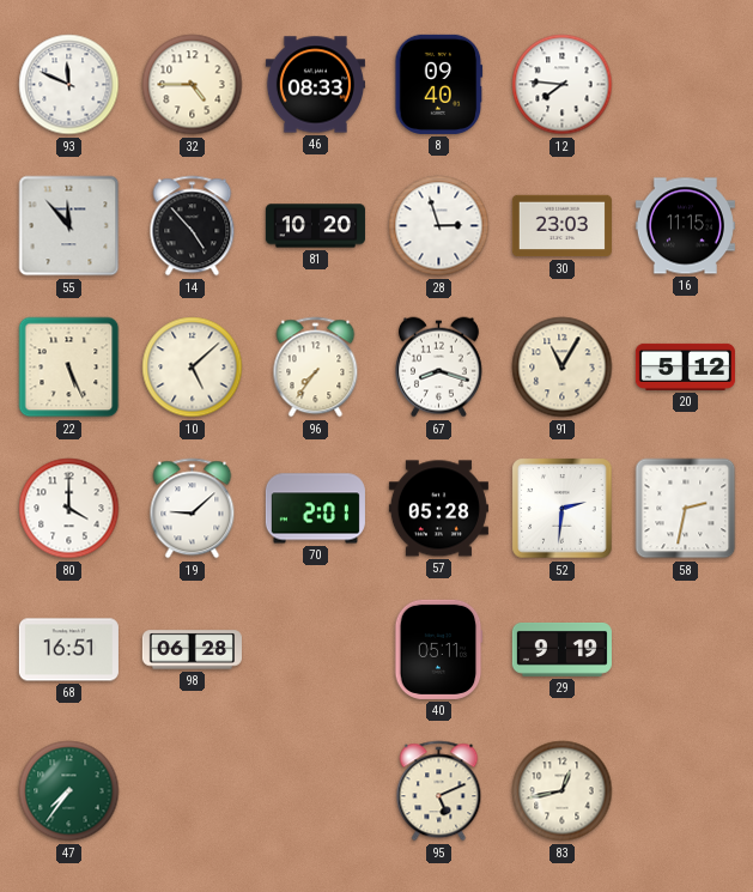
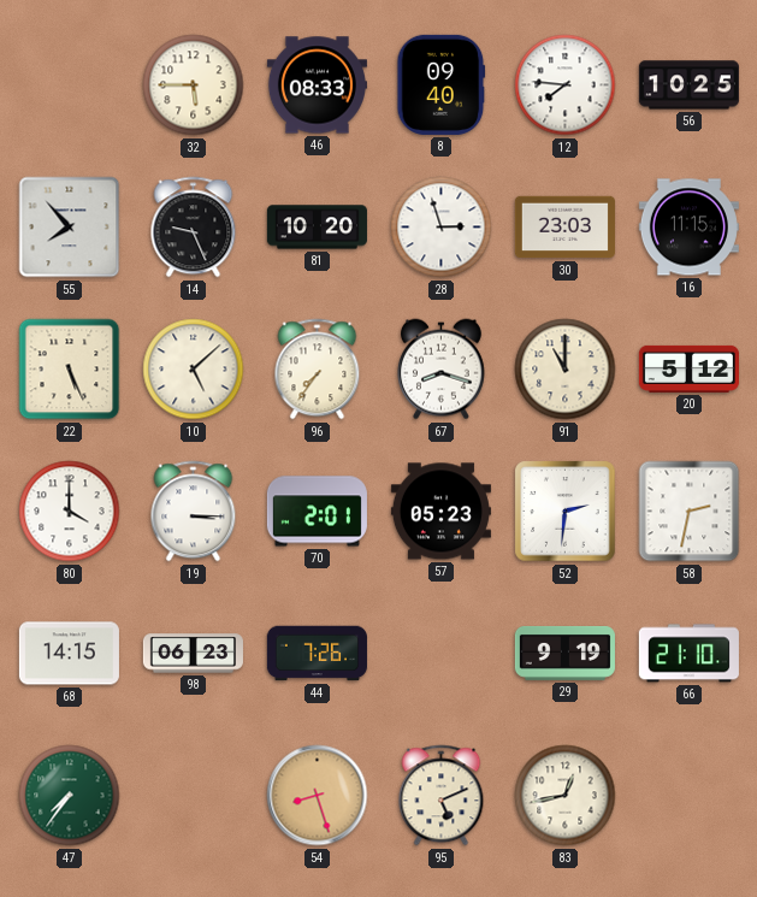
93: 11:49 -> none (69, 85)
32: 4:45 -> 5:45 (194, 85)
56: none -> 10:25 (688, 85)
55: 11:53 -> 7:53 (70, 228)
14: 4:53 -> 9:26 (194, 228)
91: 11:05 -> 11:00 (566, 370)
19: 9:08 -> 3:15 (194, 512)
57: 05:28 -> 05:23 (440, 512)
68: 16:51 -> 14:15 (69, 654)
98: 06:28 -> 06:23 (193, 654)
44: none -> 7:26 (317, 654)
40: 05:11 -> none (438, 649)
66: none -> 21:10 (688, 654)
54: none -> 8:27 (318, 796)
